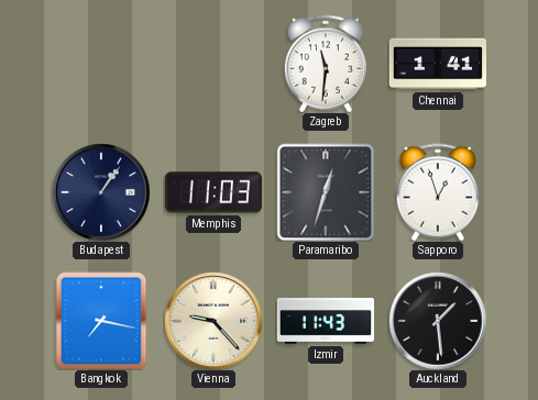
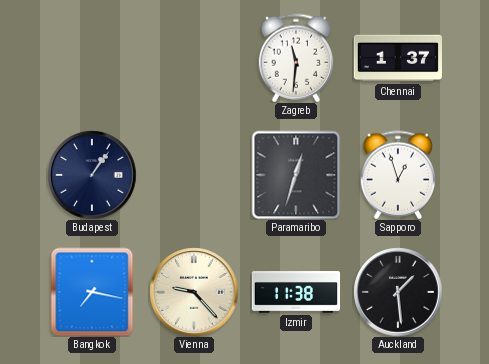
Chennai: 1:41 -> 1:37 (397, 58)
Memphis: 11:03 -> none (212, 192)
Izmir: 11:43 -> 11:38 (296, 292)
